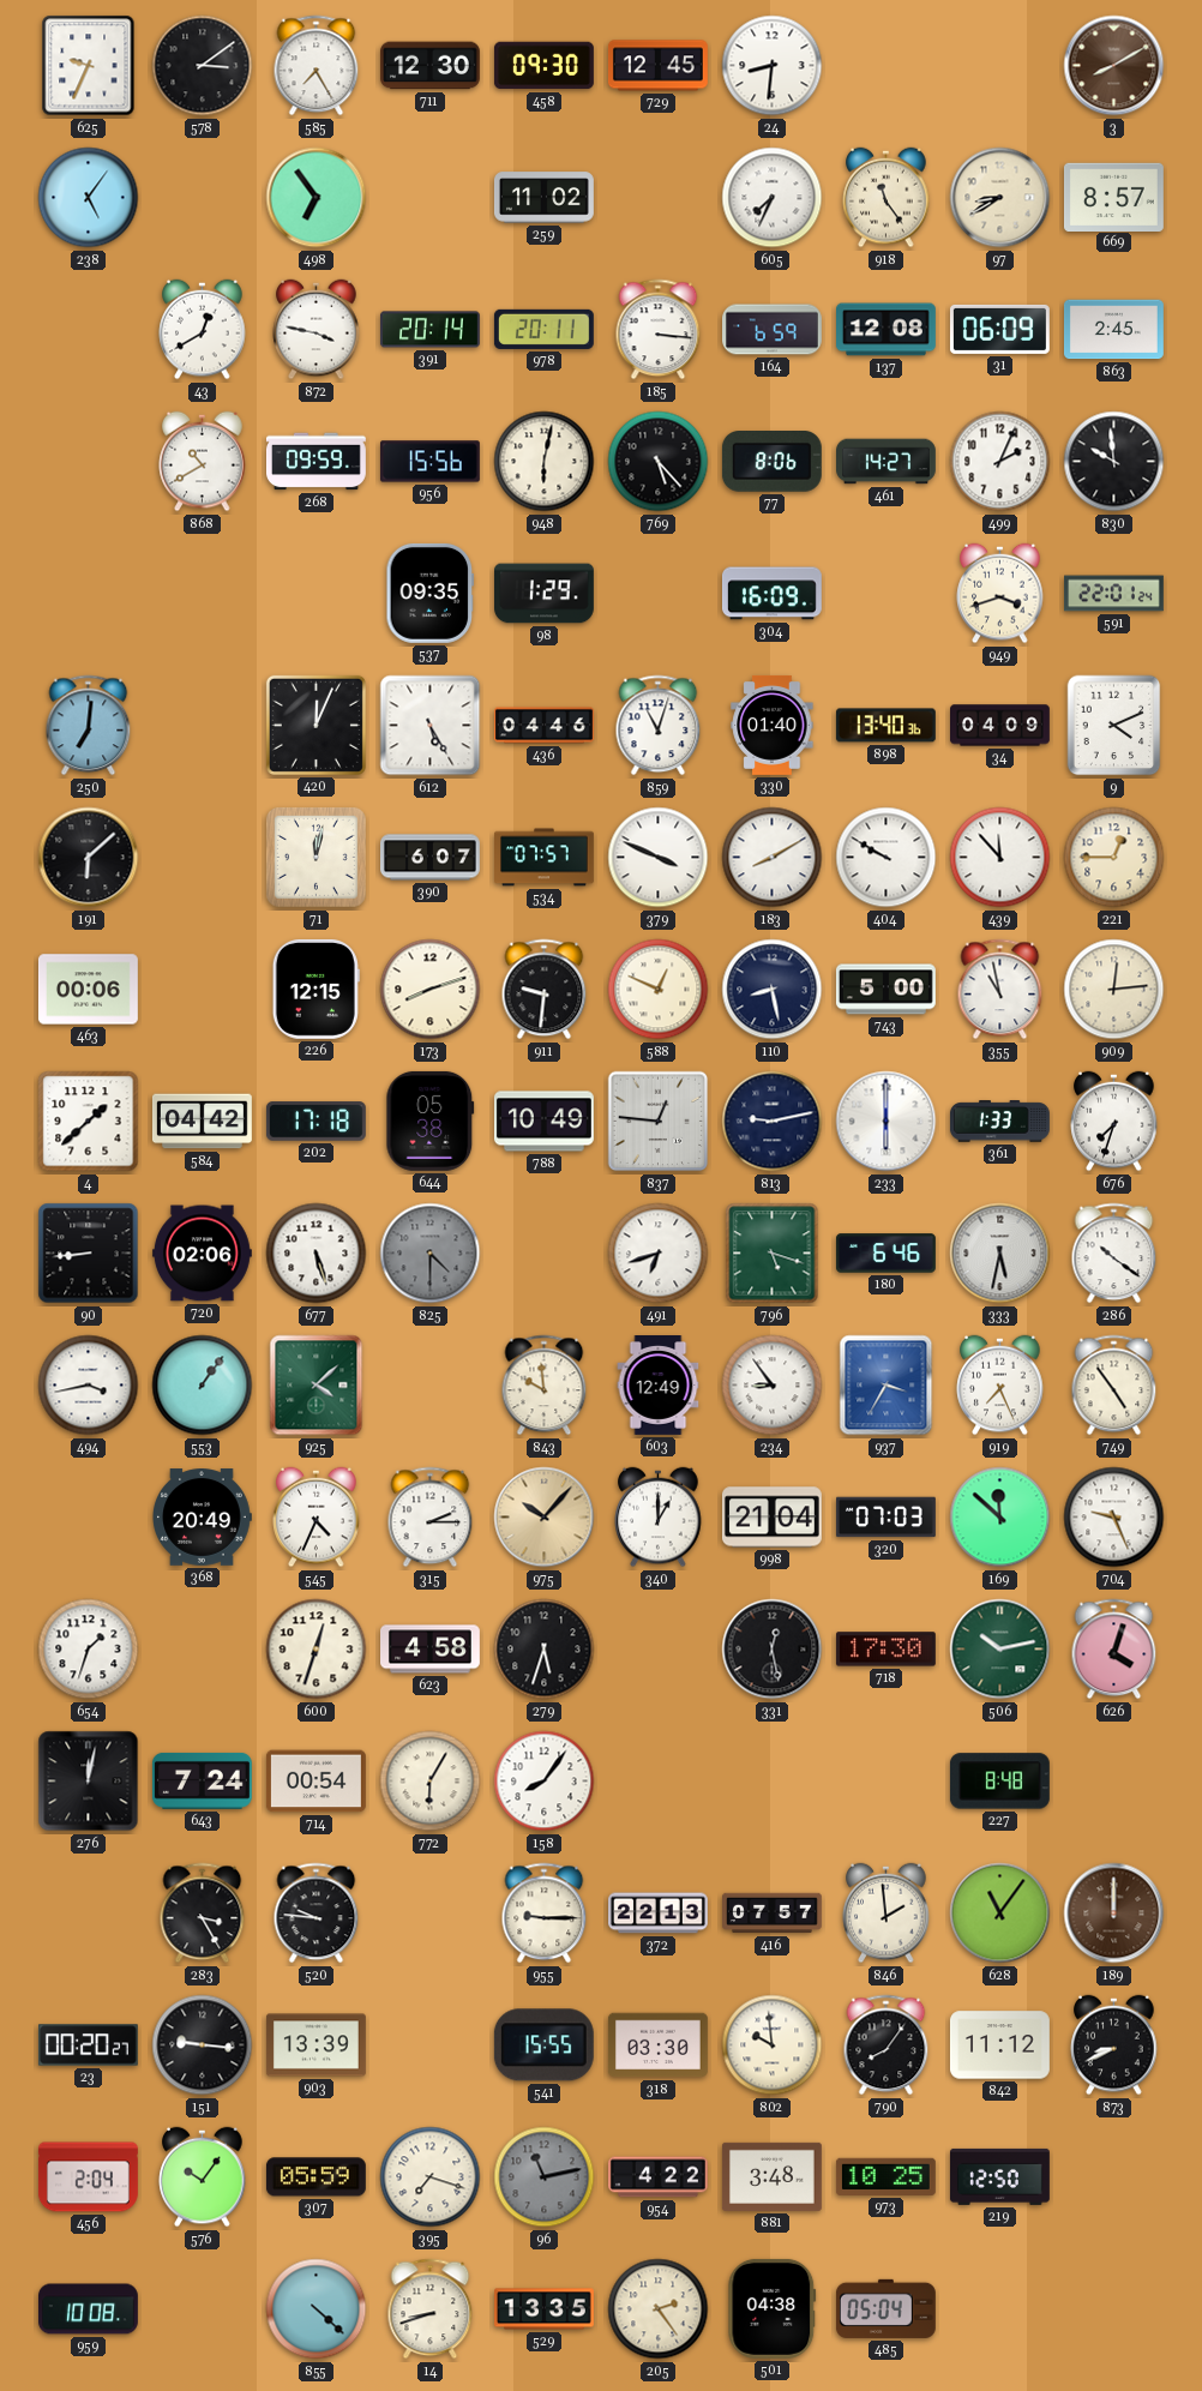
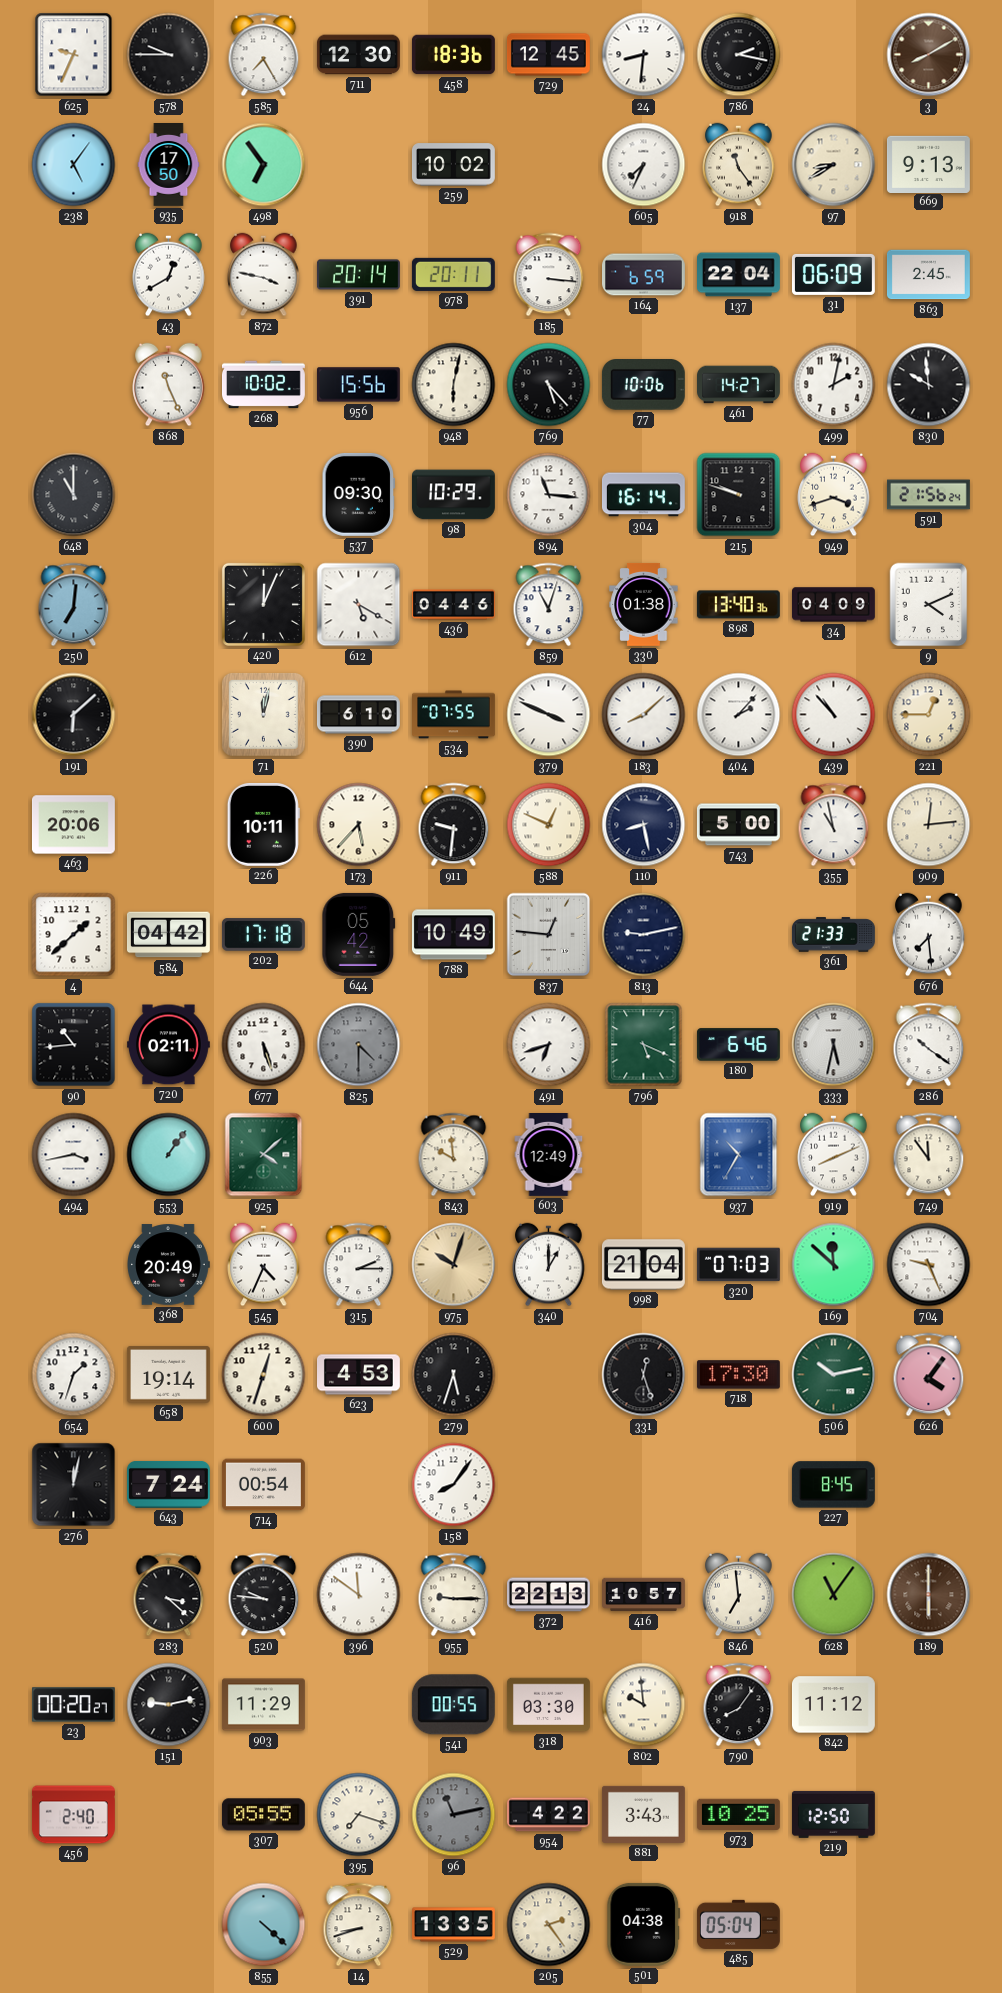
578: 3:09 -> 9:45 (169, 55)
458: 09:30 -> 18:36 (453, 55)
786: none -> 2:17 (739, 55)
935: none -> 17:50 (169, 165)
259: 11:02 -> 10:02 (453, 165)
669: 8:57 -> 9:13 (928, 164)
137: 12:08 -> 22:04 (739, 275)
868: 10:40 -> 11:26 (169, 385)
268: 09:59 -> 10:02 (264, 385)
77: 8:06 -> 10:06 (643, 385)
499: 2:04 -> 2:02 (834, 385)
648: none -> 11:00 (74, 495)
537: 09:35 -> 09:30 (359, 494)
98: 1:29 -> 10:29 (454, 495)
894: none -> 11:16 (549, 495)
304: 16:09 -> 16:14 (643, 495)
215: none -> 9:48 (739, 495)
591: 22:01 -> 21:56 (929, 495)
612: 5:25 -> 5:20 (359, 605)
330: 01:40 -> 01:38 (644, 604)
390: 6:07 -> 6:10 (359, 715)
534: 07:57 -> 07:55 (454, 715)
183: 8:10 -> 8:08 (644, 715)
404: 9:50 -> 2:07 (739, 715)
439: 11:53 -> 10:53 (834, 715)
463: 00:06 -> 20:06 (73, 825)
226: 12:15 -> 10:11 (263, 824)
173: 8:12 -> 5:37 (359, 825)
644: 05:38 -> 05:42 (359, 934)
233: 6:00 -> none (887, 1122)
361: 1:33 -> 21:33 (834, 935)
676: 7:33 -> 7:29 (929, 935)
90: 8:44 -> 10:44 (74, 1045)
720: 02:06 -> 02:11 (168, 1045)
796: 5:18 -> 5:19 (644, 1045)
234: 8:54 -> none (773, 1386)
937: 3:35 -> 10:35 (739, 1155)
919: 7:26 -> 8:11 (834, 1155)
749: 4:54 -> 11:54 (929, 1155)
975: 10:07 -> 10:03 (454, 1265)
658: none -> 19:14 (168, 1374)
623: 4:58 -> 4:53 (359, 1375)
331: 12:28 -> 12:27 (644, 1375)
626: 4:03 -> 4:06 (929, 1375)
772: 6:05 -> none (431, 1782)
227: 8:48 -> 8:45 (833, 1485)
283: 3:25 -> 3:22 (169, 1595)
396: none -> 11:51 (359, 1595)
416: 07:57 -> 10:57 (644, 1595)
846: 1:59 -> 6:59 (739, 1595)
189: 12:00 -> 6:00 (929, 1595)
151: 9:16 -> 9:13 (169, 1705)
903: 13:39 -> 11:29 (263, 1705)
541: 15:55 -> 00:55 (453, 1705)
873: 8:41 -> none (1114, 2045)
456: 2:04 -> 2:40 (73, 1815)
576: 10:06 -> none (203, 2177)
307: 05:59 -> 05:55 (263, 1815)
881: 3:48 -> 3:43 (643, 1814)
959: 10:08 -> none (89, 2309)
